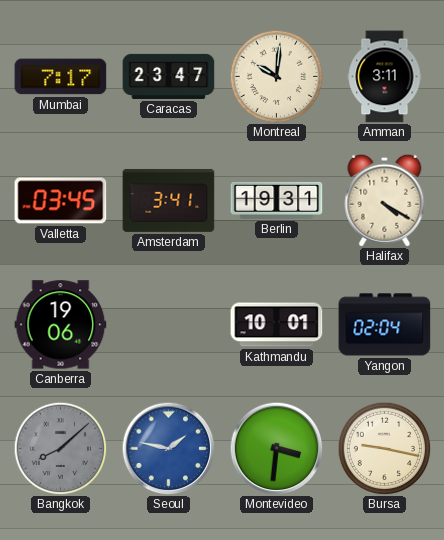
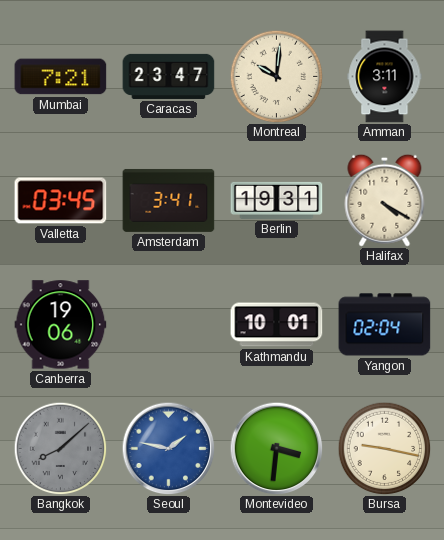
Mumbai: 7:17 -> 7:21 (61, 77)
